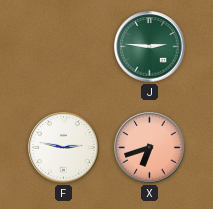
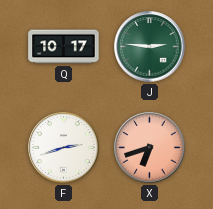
Q: none -> 10:17 (64, 47)
F: 2:47 -> 2:42 (64, 148)
